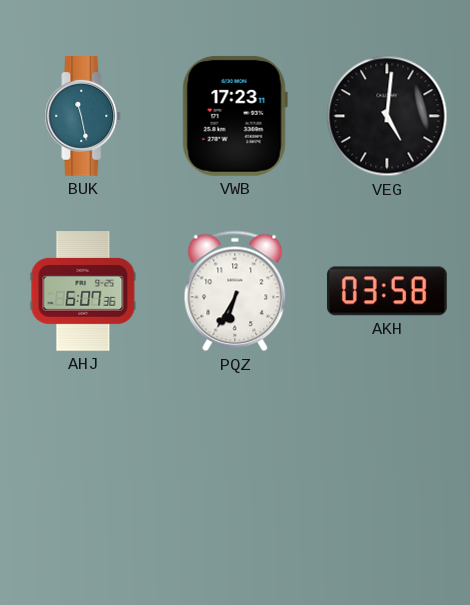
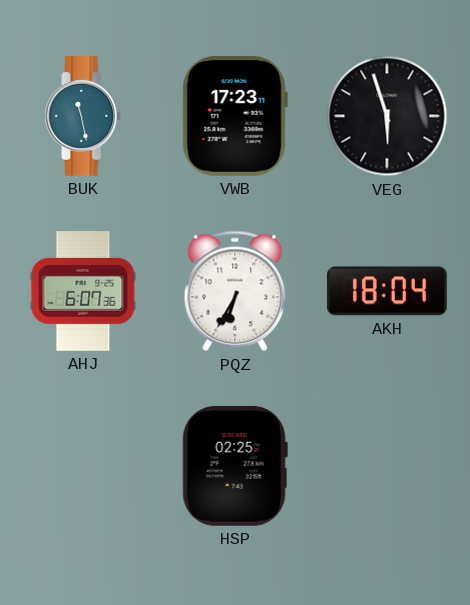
VEG: 5:01 -> 5:57 (387, 116)
AKH: 03:58 -> 18:04 (387, 291)
HSP: none -> 02:25 (235, 466)
